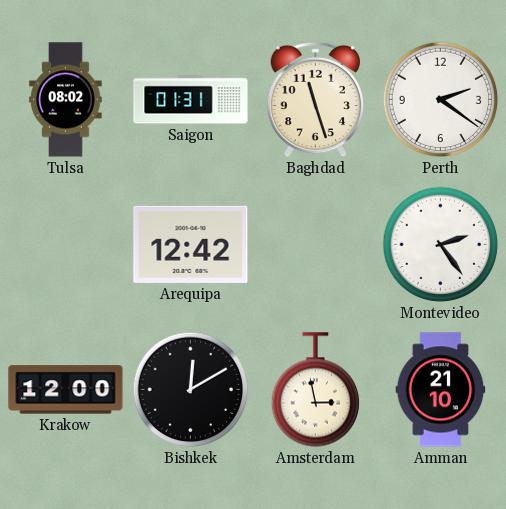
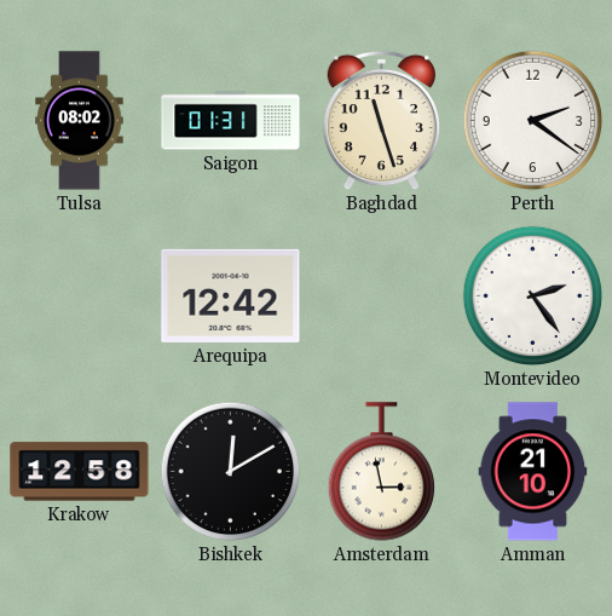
Krakow: 12:00 -> 12:58 (80, 472)
